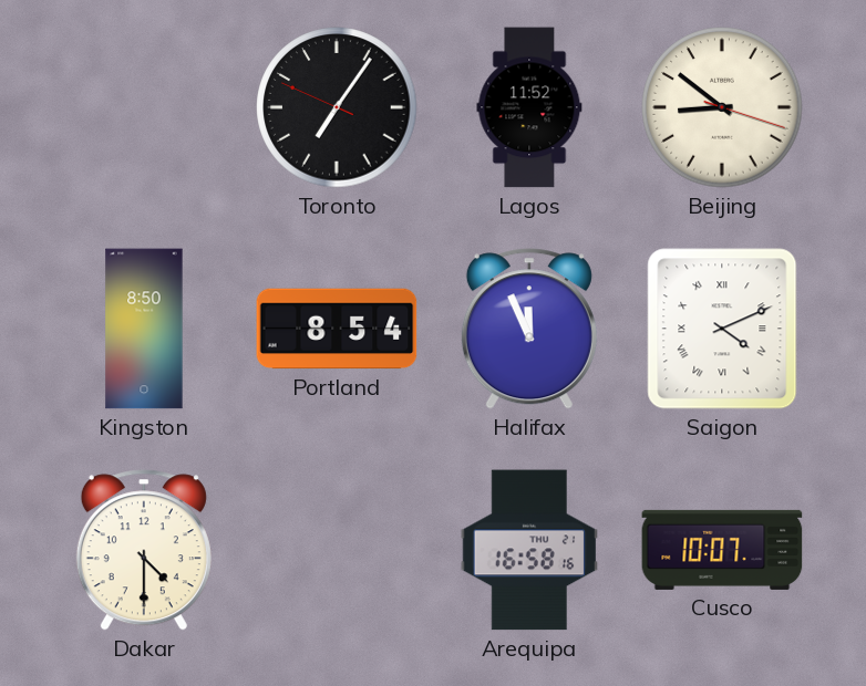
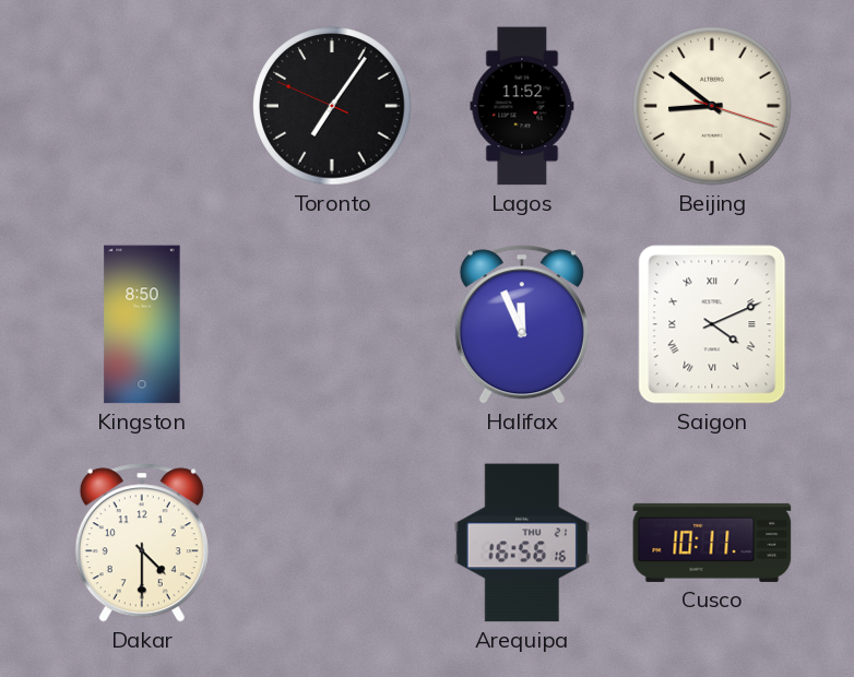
Portland: 8:54 -> none (337, 329)
Arequipa: 16:58 -> 16:56 (522, 543)
Cusco: 10:07 -> 10:11 (712, 543)
